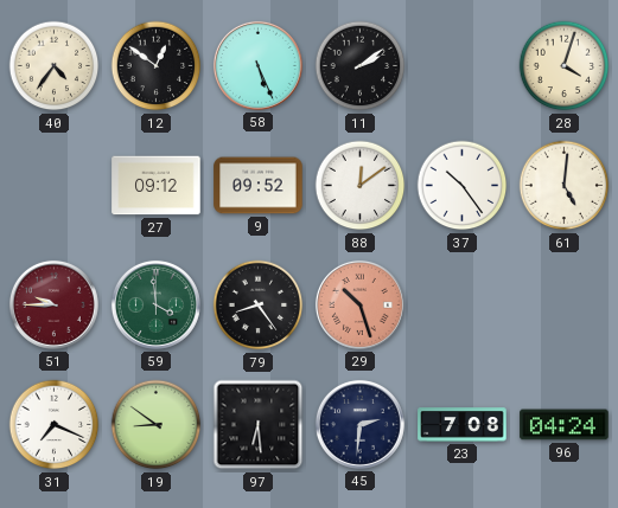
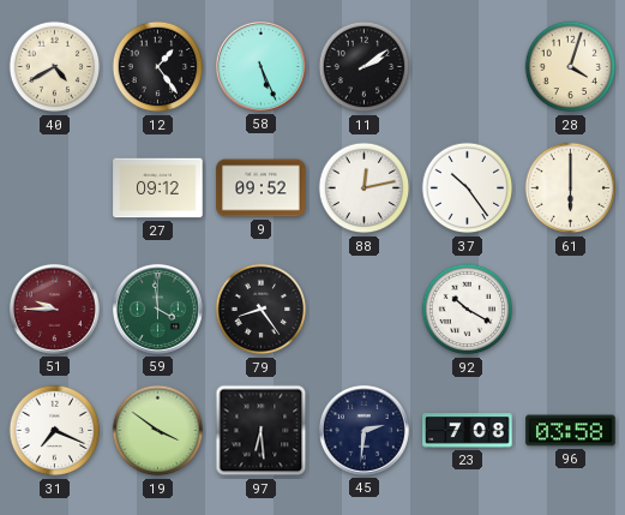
40: 4:36 -> 4:40 (55, 67)
12: 12:51 -> 1:24 (158, 67)
88: 12:09 -> 12:13 (365, 188)
61: 5:01 -> 6:00 (571, 188)
29: 10:27 -> none (359, 304)
92: none -> 10:20 (468, 310)
19: 8:51 -> 3:51 (158, 431)
96: 04:24 -> 03:58 (571, 431)
